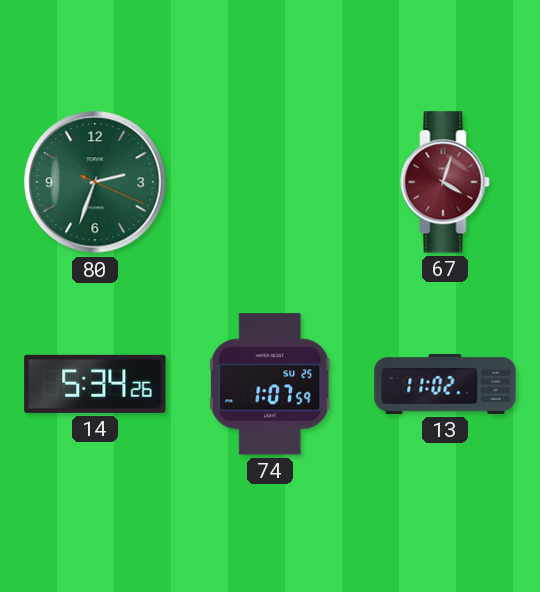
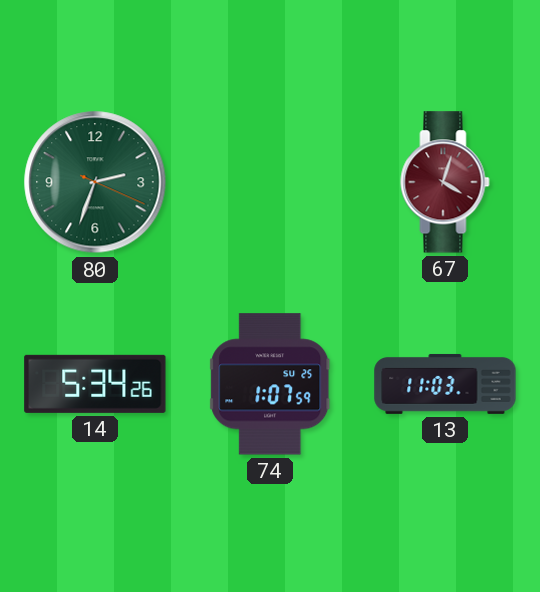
13: 11:02 -> 11:03 (445, 384)
